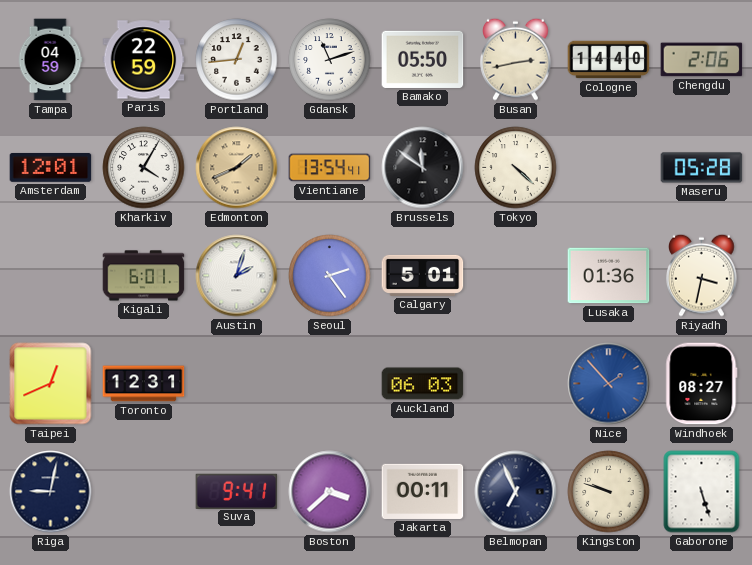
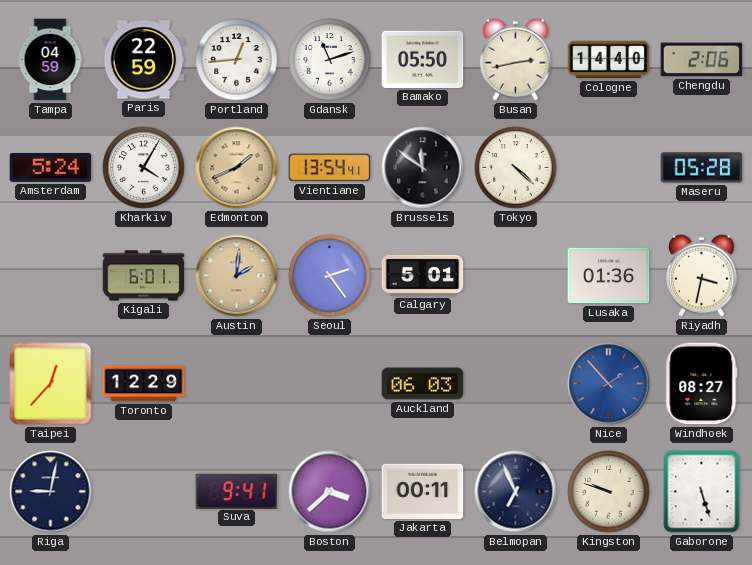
Amsterdam: 12:01 -> 5:24 (51, 168)
Austin: 2:03 -> 2:01 (237, 276)
Austin dial: white -> champagne (237, 276)
Taipei: 12:41 -> 12:37 (51, 384)
Toronto: 12:31 -> 12:29 (144, 384)
